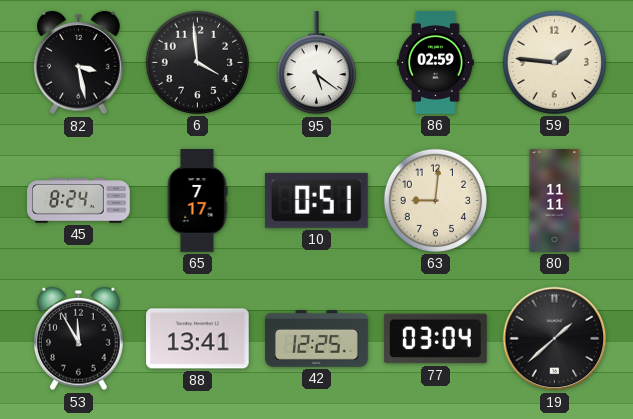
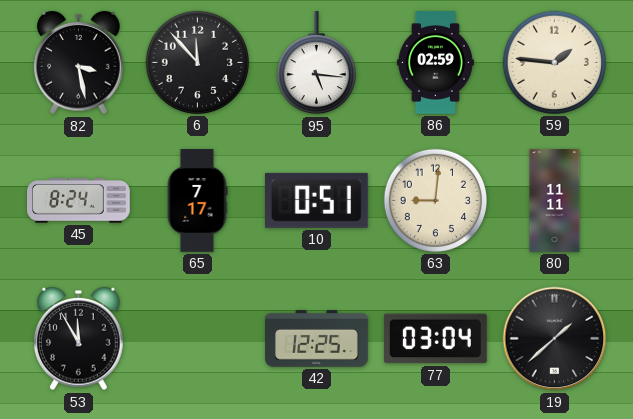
6: 3:59 -> 11:53 (197, 62)
95: 5:21 -> 5:16 (316, 64)
88: 13:41 -> none (198, 339)
